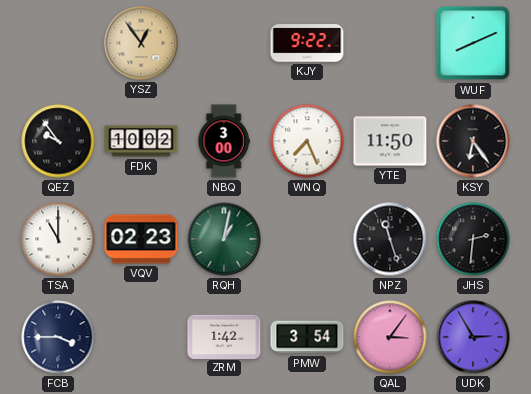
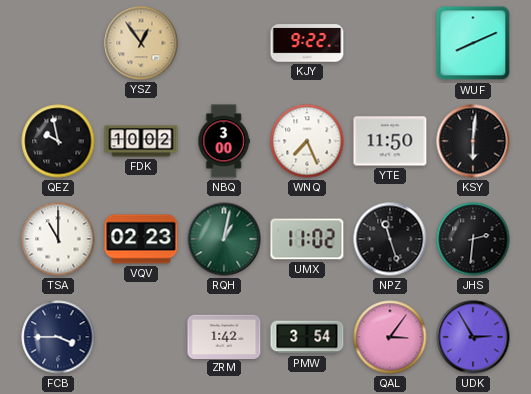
QEZ: 9:54 -> 9:58 (58, 141)
KSY: 6:24 -> 6:01 (473, 141)
UMX: none -> 11:02 (307, 239)
